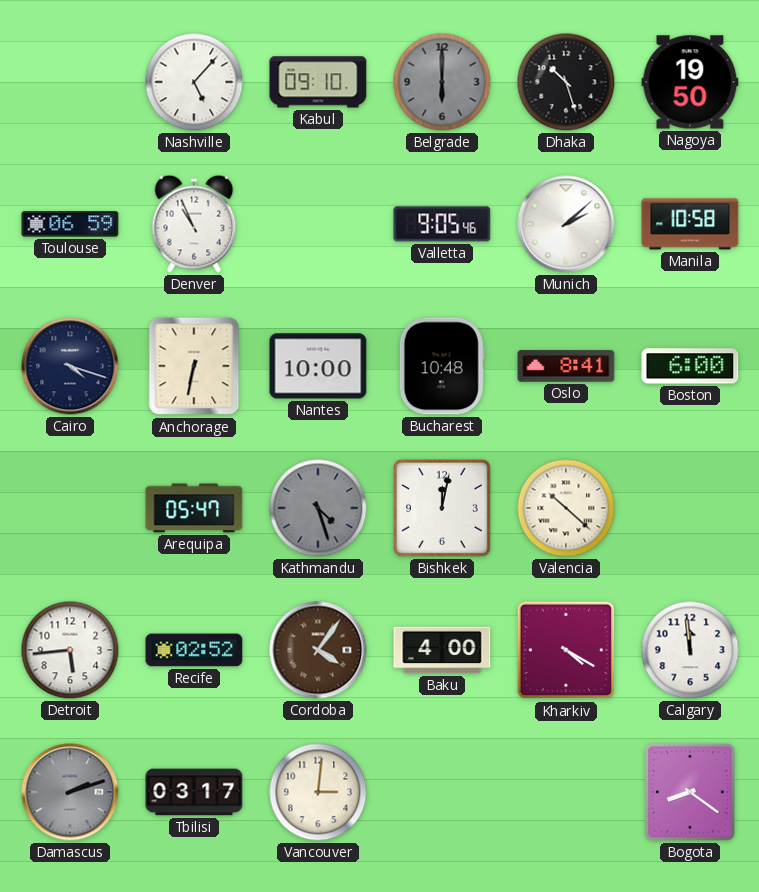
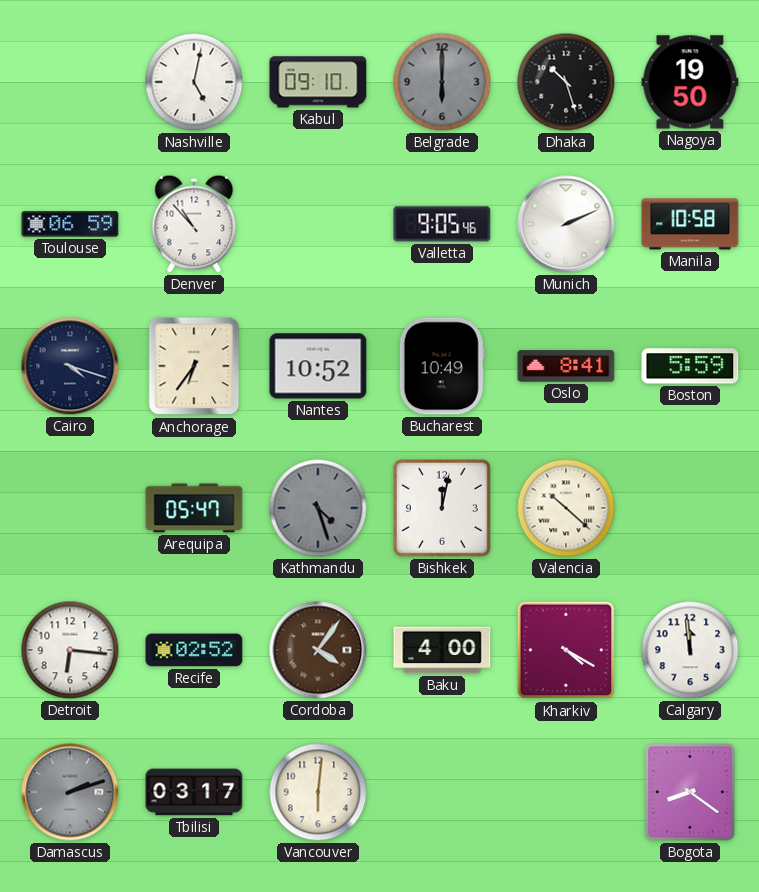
Nashville: 5:07 -> 5:02 (194, 82)
Denver: 10:56 -> 10:53 (194, 224)
Munich: 2:08 -> 2:11 (566, 224)
Anchorage: 6:32 -> 6:36 (194, 366)
Nantes: 10:00 -> 10:52 (318, 366)
Bucharest: 10:48 -> 10:49 (442, 366)
Boston: 6:00 -> 5:59 (690, 366)
Detroit: 5:44 -> 6:16 (70, 650)
Vancouver: 3:01 -> 6:01 (318, 792)
